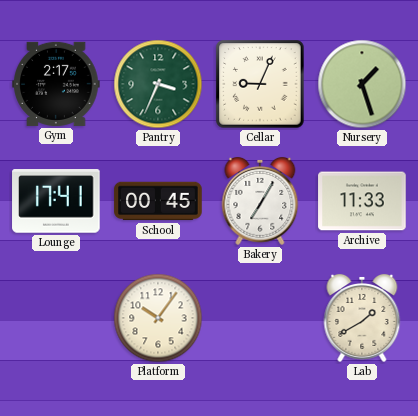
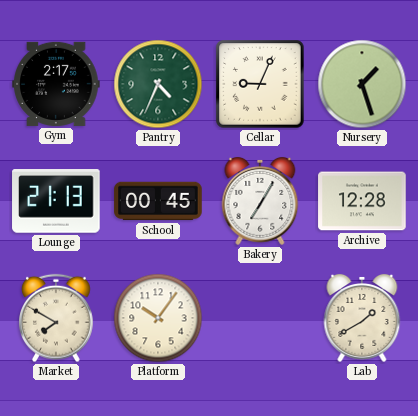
Pantry: 3:34 -> 4:34 (158, 84)
Lounge: 17:41 -> 21:13 (56, 201)
Archive: 11:33 -> 12:28 (362, 201)
Market: none -> 7:50 (57, 318)
